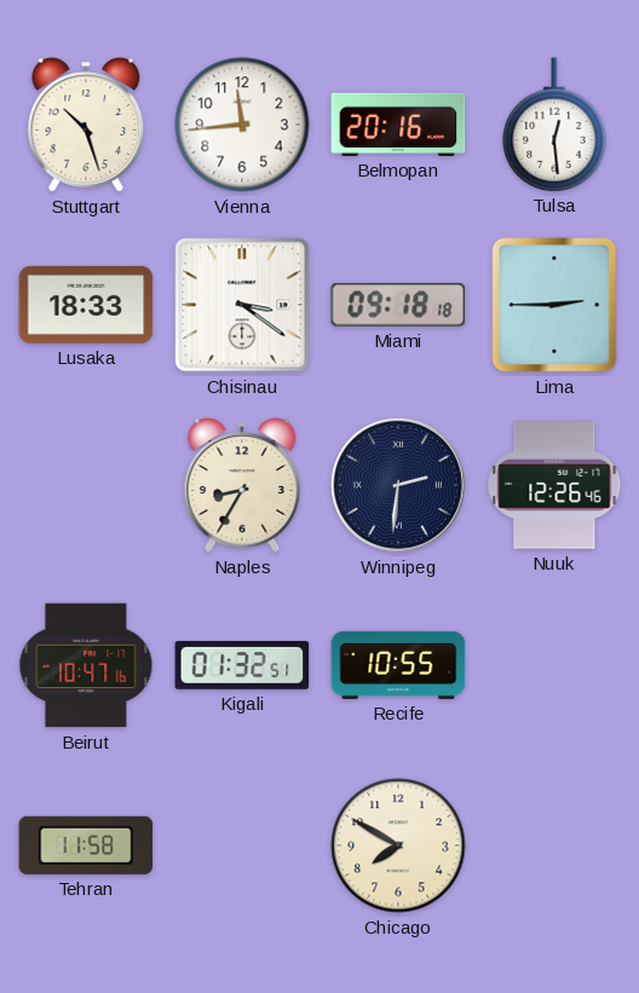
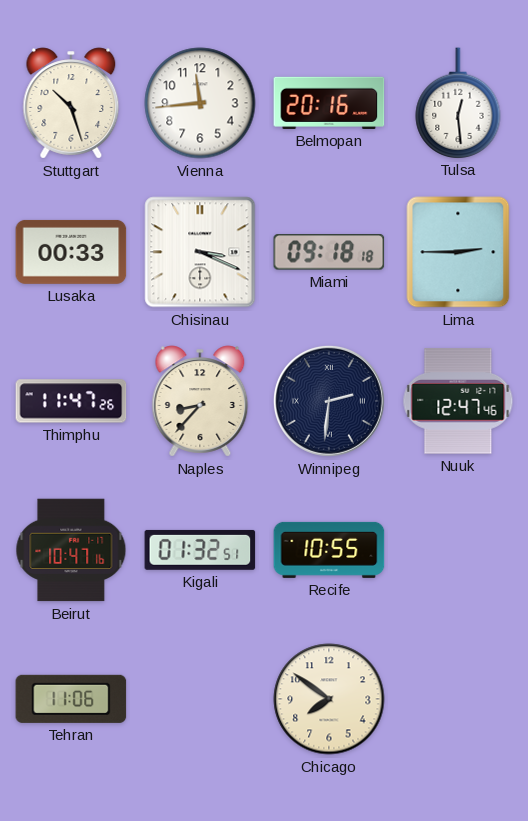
Lusaka: 18:33 -> 00:33 (71, 252)
Chisinau: 3:21 -> 3:19 (200, 252)
Thimphu: none -> 11:47 (71, 401)
Naples: 8:35 -> 8:37 (200, 401)
Nuuk: 12:26 -> 12:47 (458, 401)
Tehran: 11:58 -> 11:06 (71, 699)
Chicago: 7:50 -> 7:51 (329, 699)
